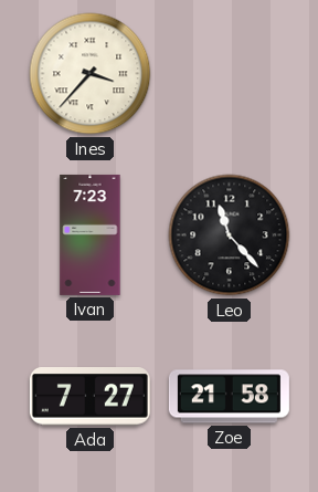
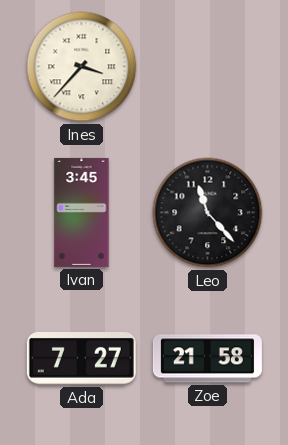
Ivan: 7:23 -> 3:45 (82, 212)
